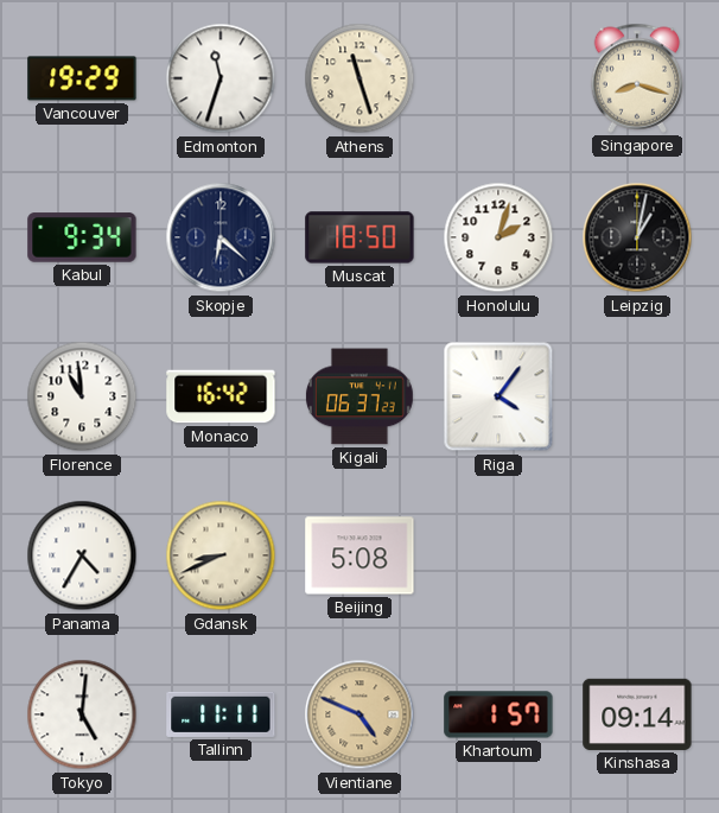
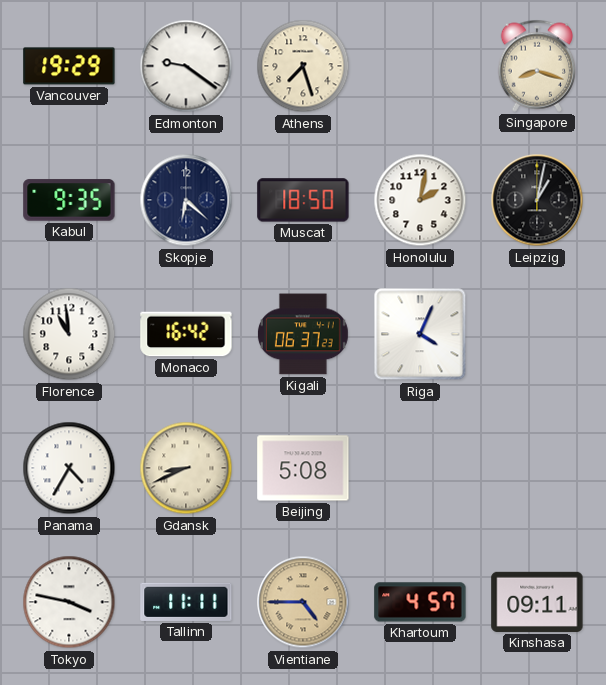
Edmonton: 11:33 -> 9:21 (186, 66)
Athens: 11:27 -> 7:27 (303, 66)
Kabul: 9:34 -> 9:35 (69, 200)
Honolulu: 2:03 -> 2:02 (420, 200)
Riga: 4:06 -> 4:04 (420, 334)
Tokyo: 5:01 -> 3:47 (69, 602)
Vientiane: 4:49 -> 4:45 (303, 602)
Khartoum: 1:57 -> 4:57 (420, 602)
Kinshasa: 09:14 -> 09:11 (537, 602)
